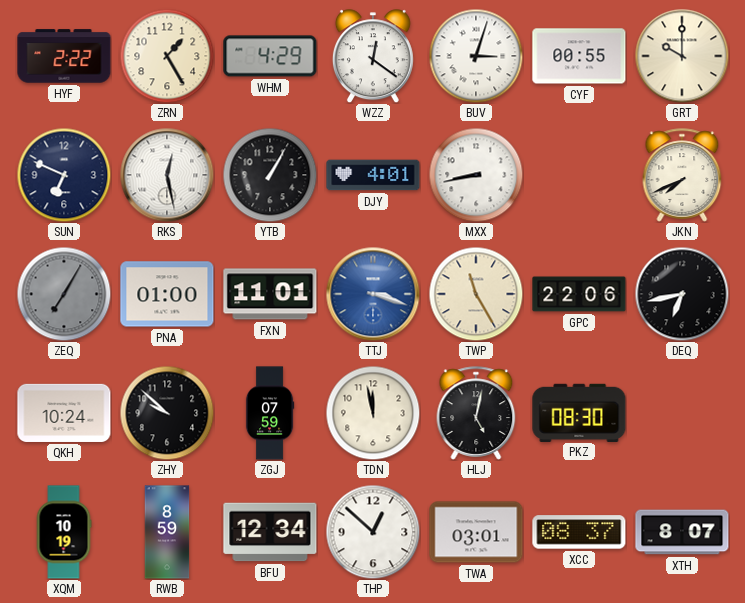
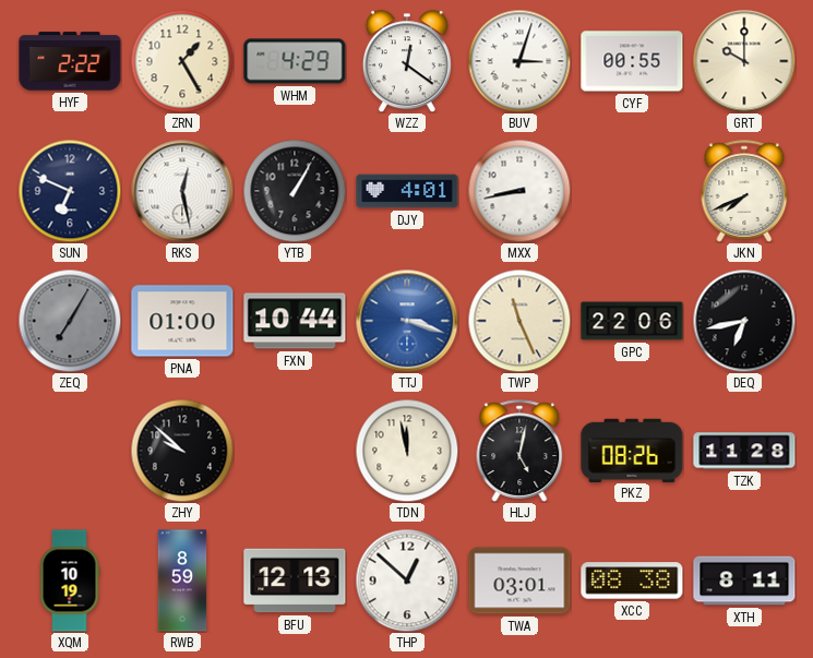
FXN: 11:01 -> 10:44 (295, 321)
TWP: 11:25 -> 11:26 (519, 321)
QKH: 10:24 -> none (64, 413)
ZGJ: 07:59 -> none (270, 413)
PKZ: 08:30 -> 08:26 (632, 450)
TZK: none -> 11:28 (744, 451)
BFU: 12:34 -> 12:13 (295, 581)
XCC: 08:37 -> 08:38 (632, 581)
XTH: 8:07 -> 8:11 (744, 581)
